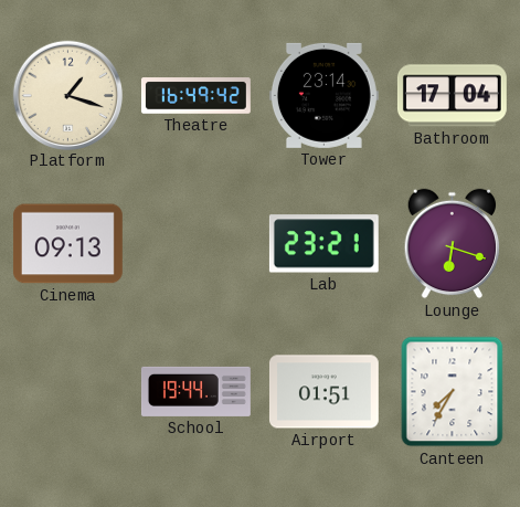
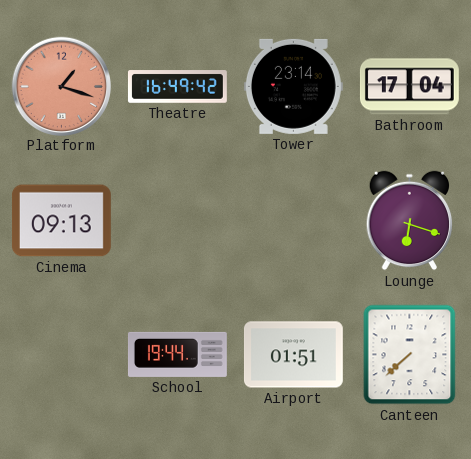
Platform dial: cream -> salmon (61, 86)
Lab: 23:21 -> none (323, 244)
Canteen: 7:35 -> 7:38 (410, 355)
